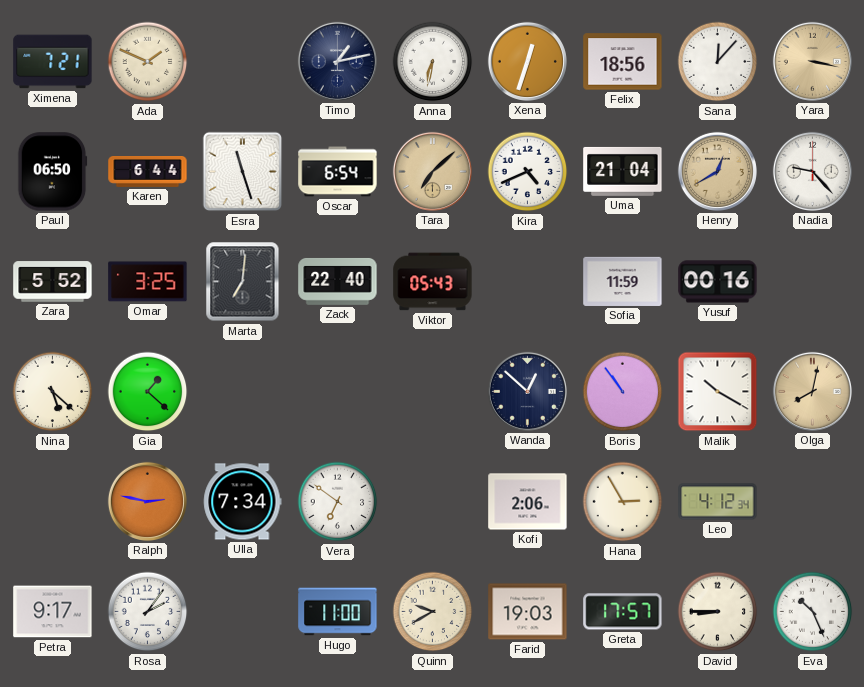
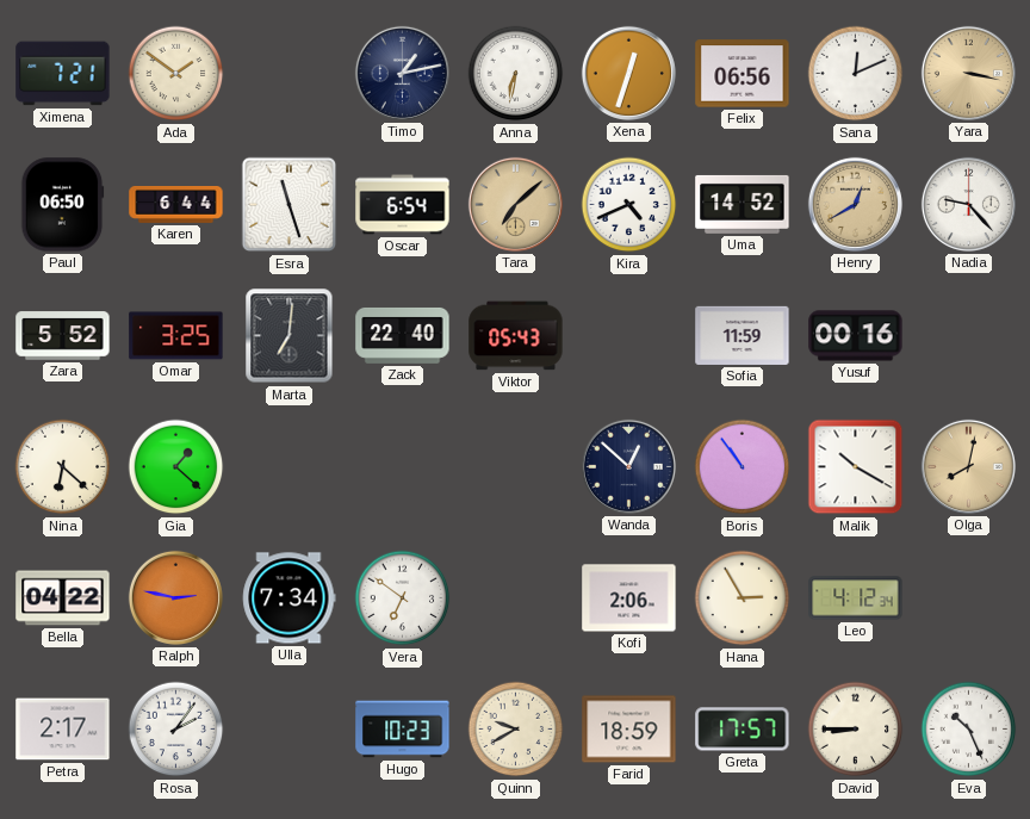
Ada: 1:49 -> 1:51 (176, 74)
Felix: 18:56 -> 06:56 (743, 74)
Sana: 12:07 -> 12:11 (856, 74)
Uma: 21:04 -> 14:52 (743, 204)
Nina: 5:22 -> 6:22 (63, 467)
Bella: none -> 04:22 (63, 598)
Petra: 9:17 -> 2:17 (63, 730)
Hugo: 11:00 -> 10:23 (403, 730)
Farid: 19:03 -> 18:59 (629, 730)
